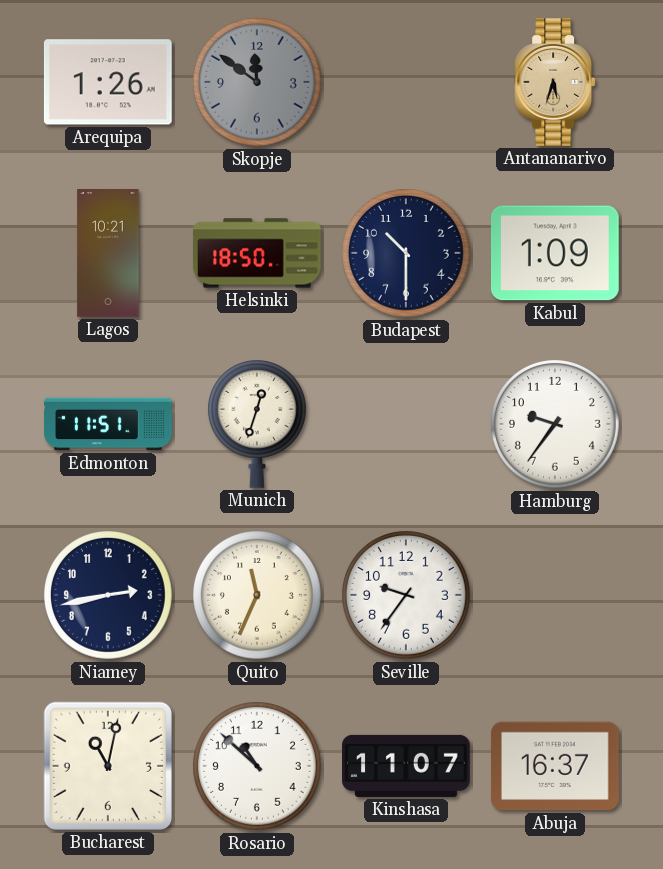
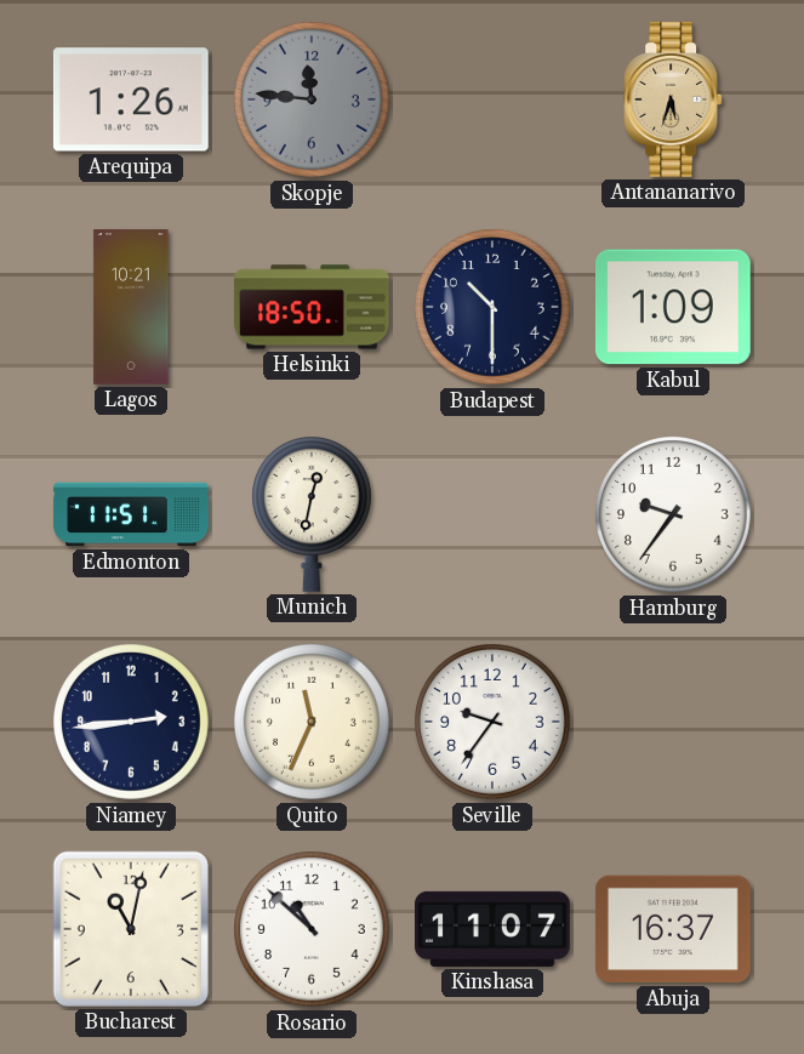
Skopje: 11:51 -> 11:46 (313, 101)
Munich: 12:33 -> 12:32 (312, 514)
Niamey: 2:43 -> 2:44 (132, 723)
